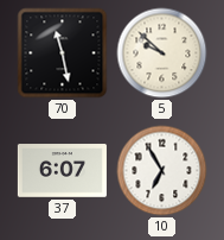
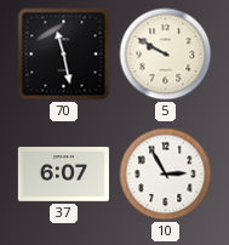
5: 9:52 -> 9:50 (166, 55)
10: 6:55 -> 2:55 (166, 175)
